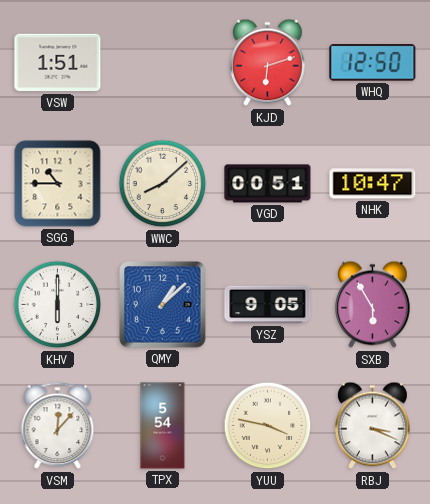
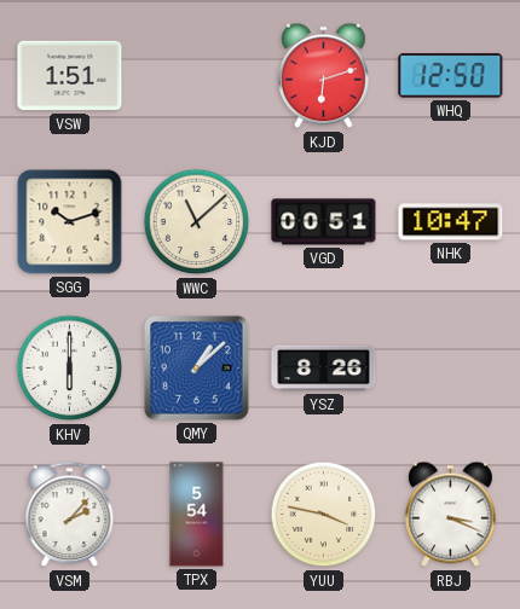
SGG: 10:45 -> 10:12 (70, 222)
WWC: 8:08 -> 11:08 (197, 222)
YSZ: 9:05 -> 8:26 (324, 369)
SXB: 5:55 -> none (373, 305)
VSM: 12:07 -> 2:07 (70, 515)
